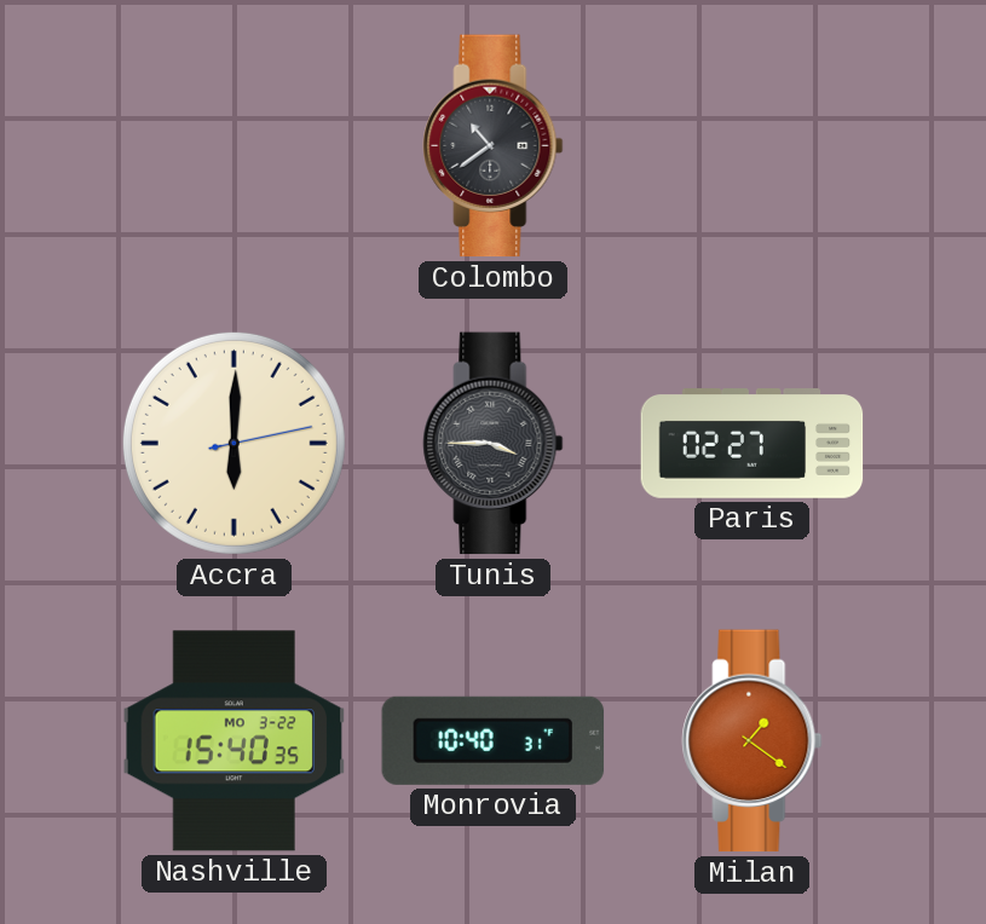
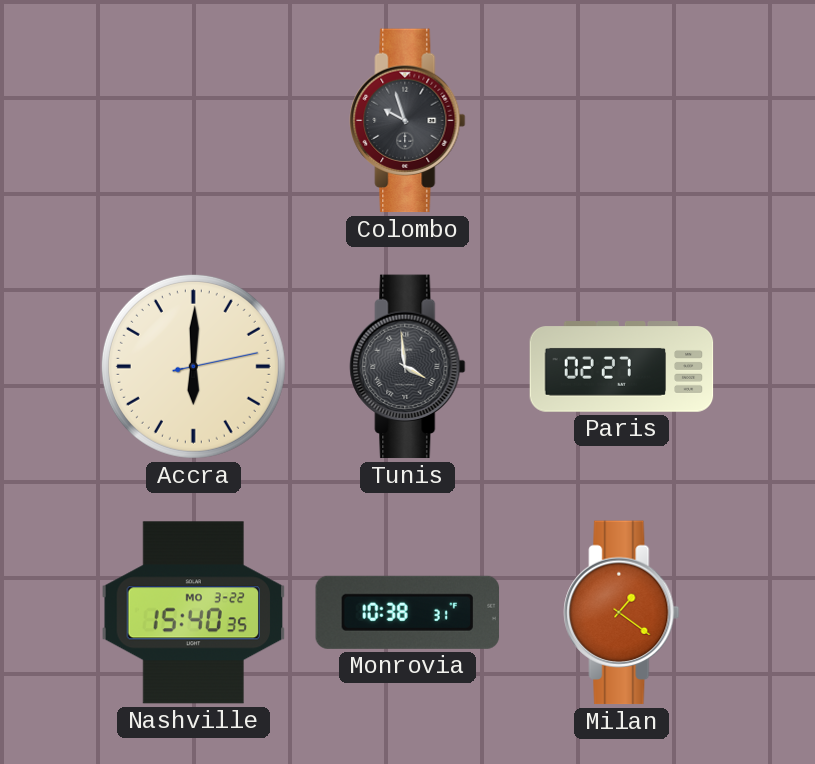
Colombo: 10:39 -> 9:57 (408, 121)
Tunis: 3:45 -> 3:59 (408, 367)
Monrovia: 10:40 -> 10:38 (408, 612)
